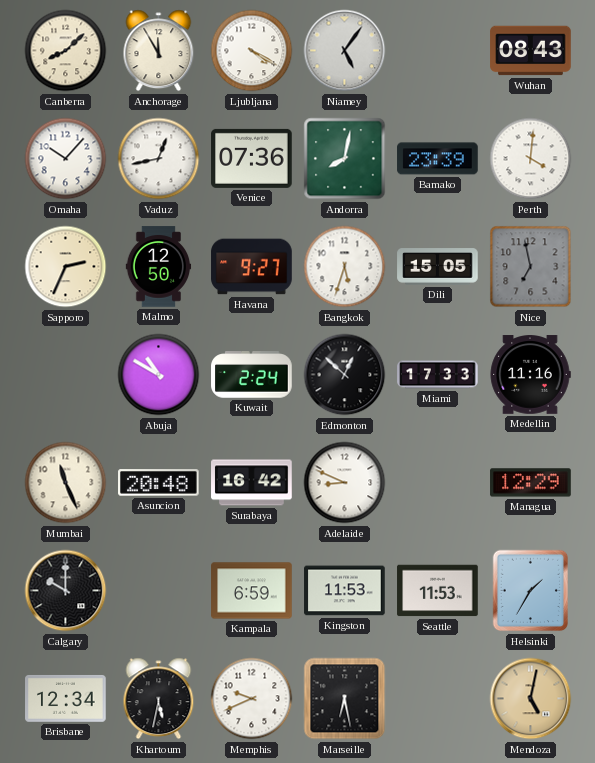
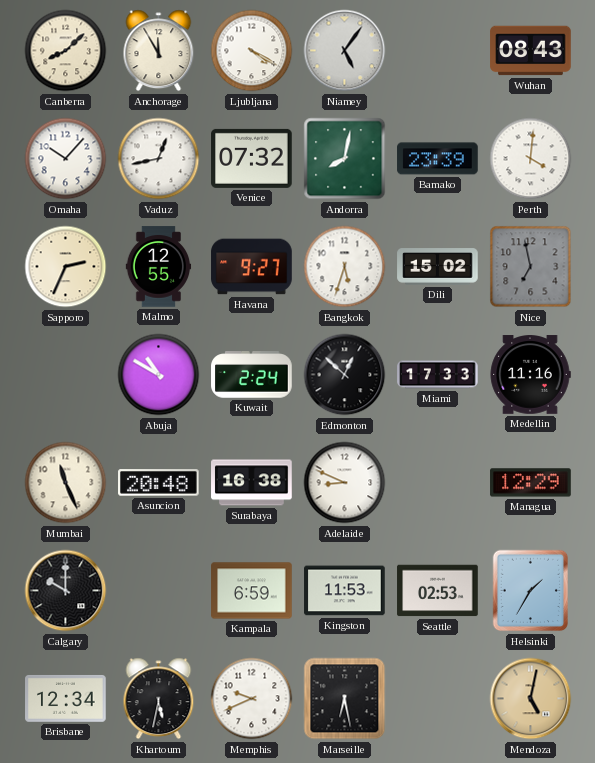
Venice: 07:36 -> 07:32 (252, 158)
Malmo: 12:50 -> 12:55 (159, 267)
Dili: 15:05 -> 15:02 (438, 267)
Surabaya: 16:42 -> 16:38 (252, 483)
Seattle: 11:53 -> 02:53 (438, 591)
